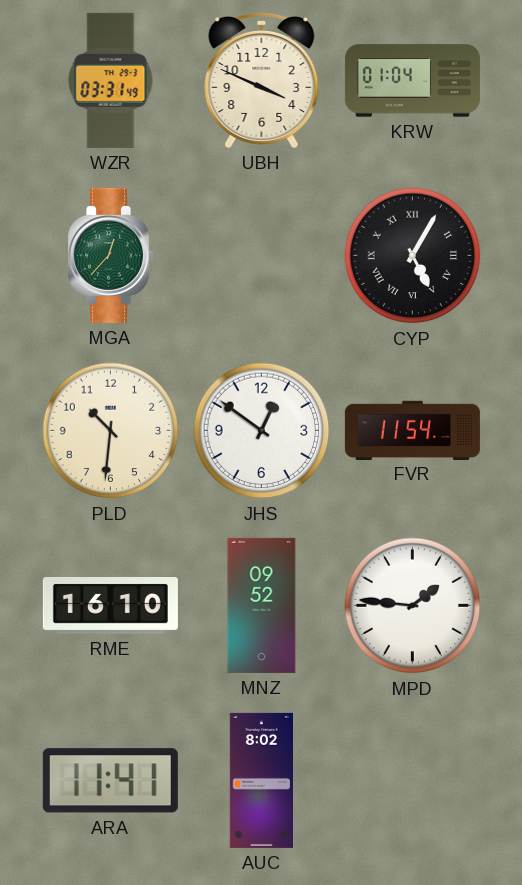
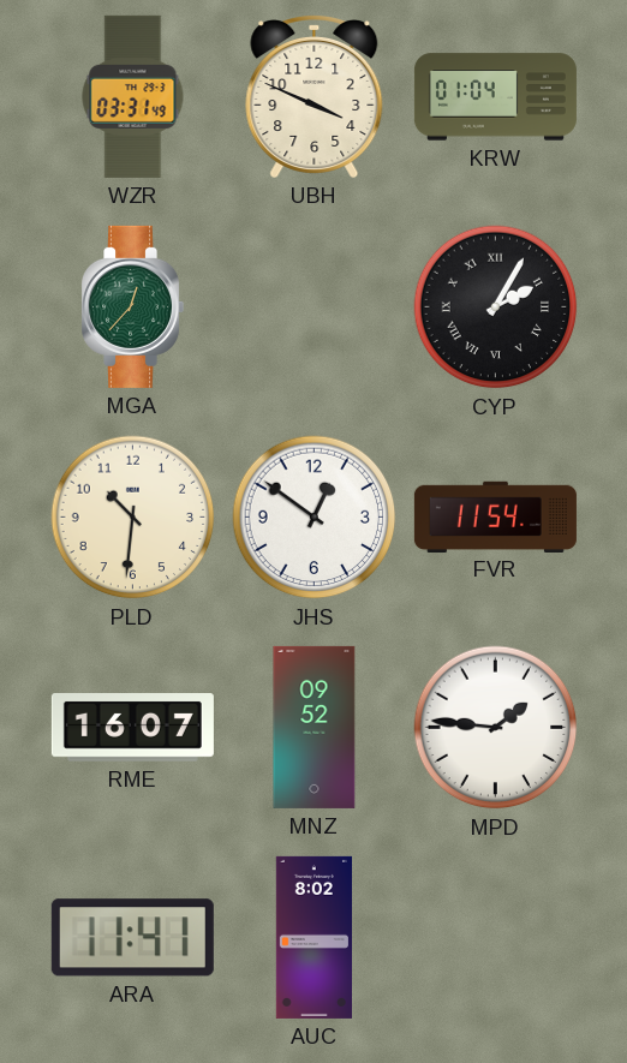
CYP: 5:05 -> 2:05 (496, 307)
RME: 16:10 -> 16:07 (132, 728)
